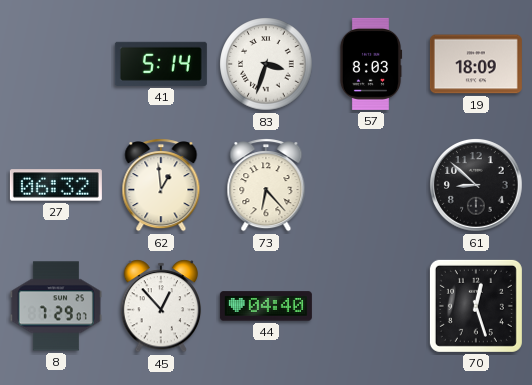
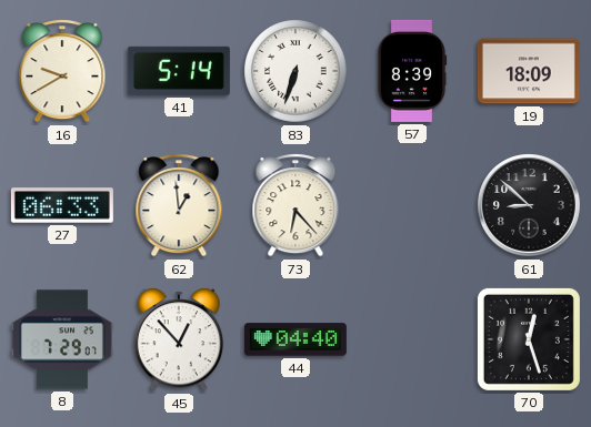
16: none -> 9:40 (62, 71)
83: 3:33 -> 6:33 (295, 71)
57: 8:03 -> 8:39 (412, 71)
27: 06:32 -> 06:33 (62, 205)
